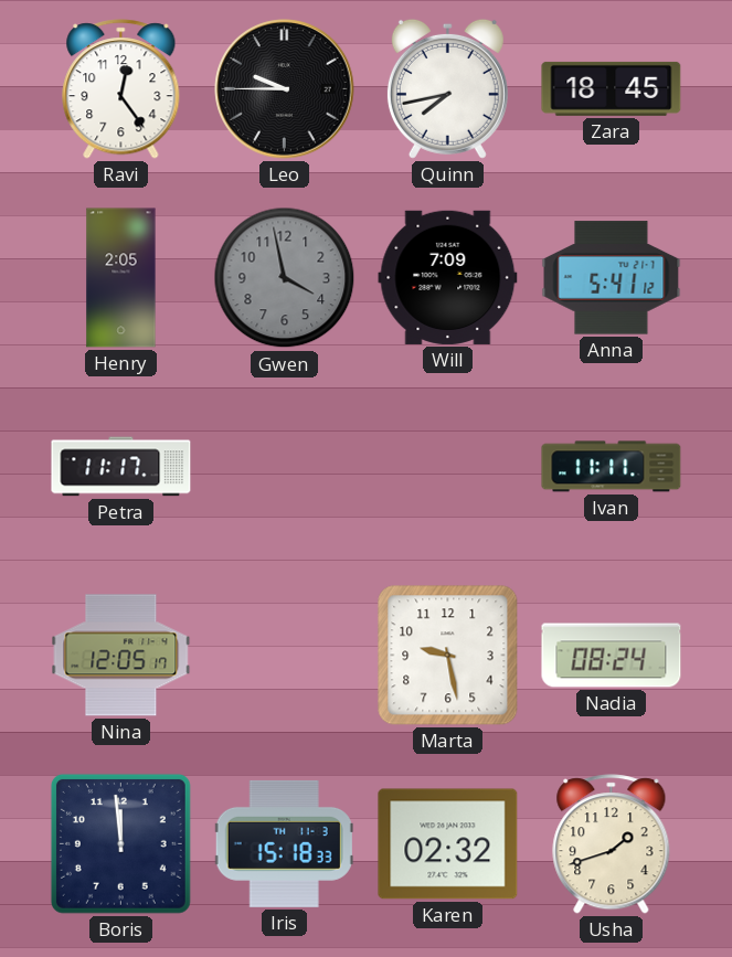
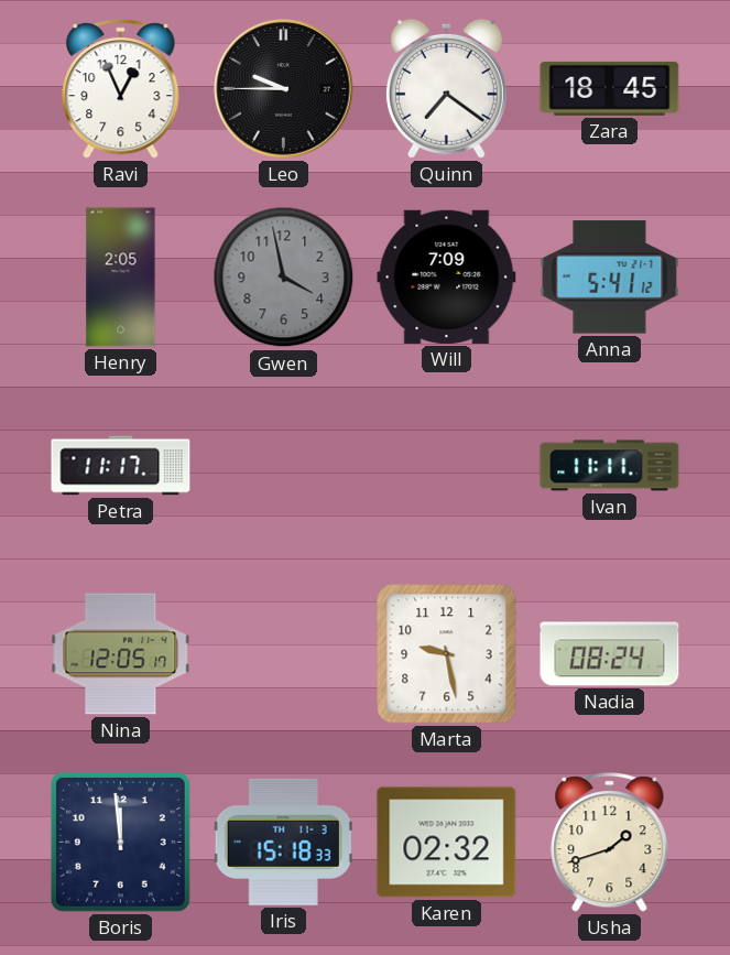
Ravi: 12:24 -> 12:56 (121, 89)
Quinn: 7:43 -> 7:21 (446, 88)
